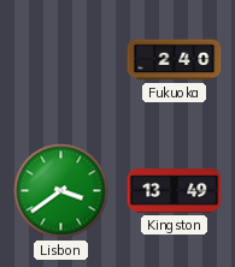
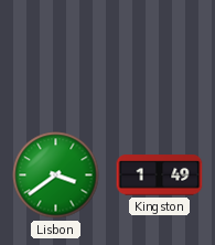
Fukuoka: 2:40 -> none (175, 60)
Kingston: 13:49 -> 1:49 (160, 175)
